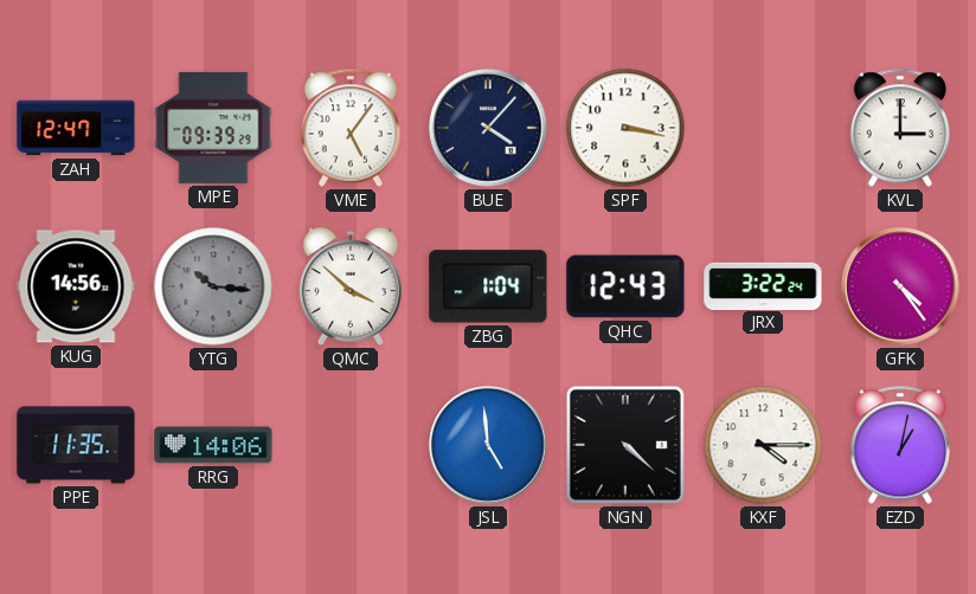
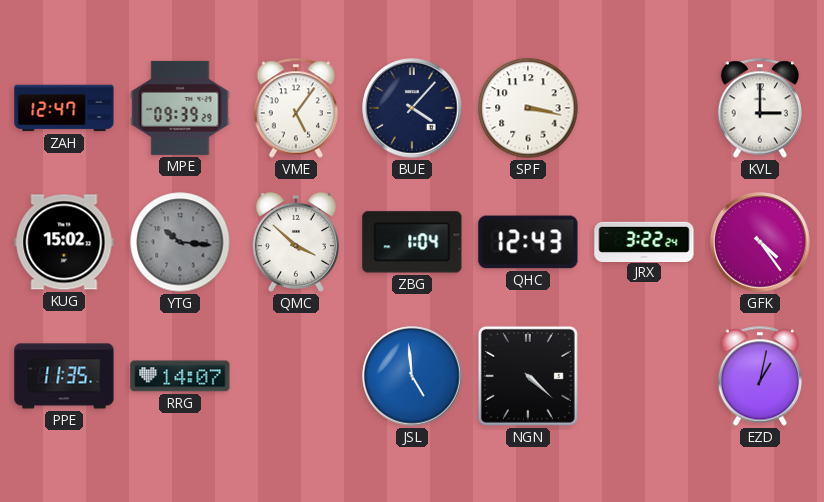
KUG: 14:56 -> 15:02 (64, 242)
RRG: 14:06 -> 14:07 (180, 376)
KXF: 4:15 -> none (763, 445)
